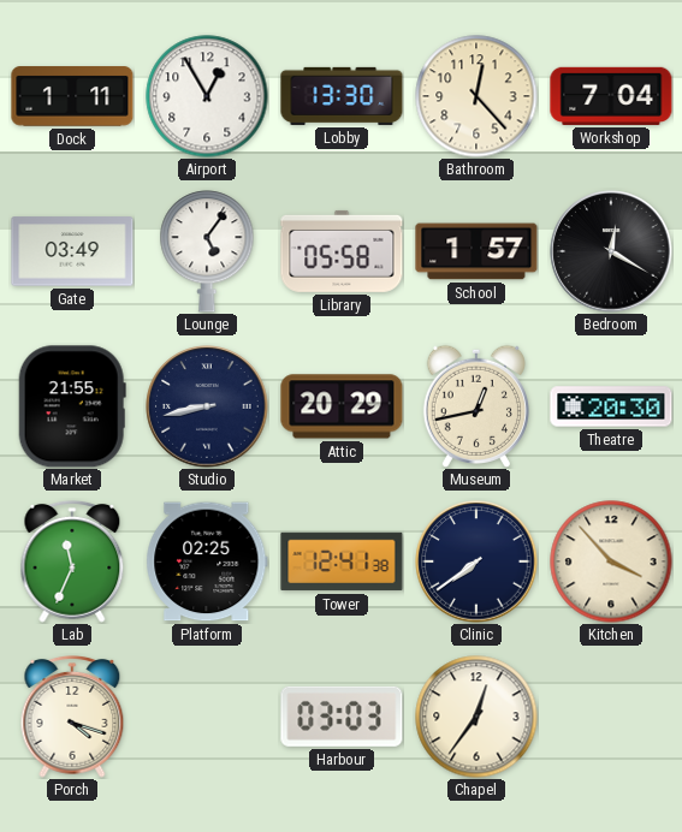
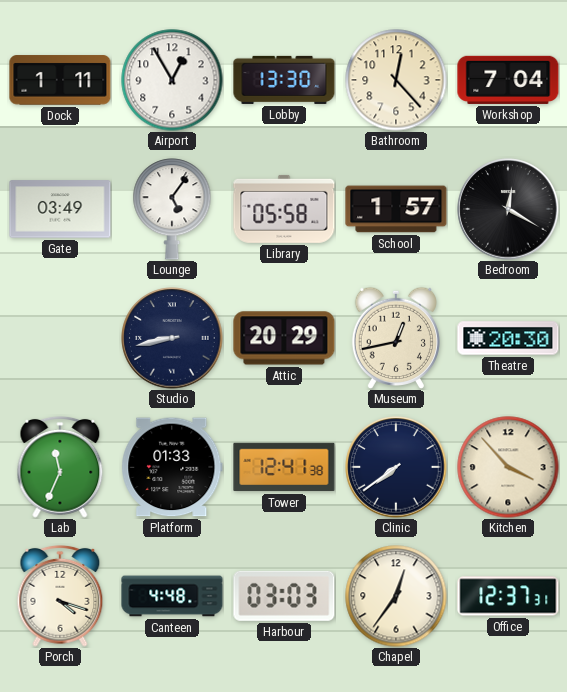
Market: 21:55 -> none (72, 406)
Platform: 02:25 -> 01:33 (172, 467)
Canteen: none -> 4:48 (172, 596)
Office: none -> 12:37 (508, 596)
